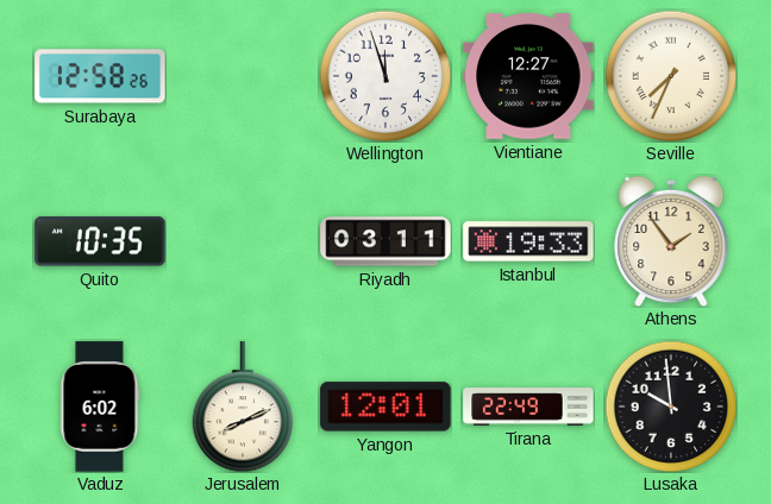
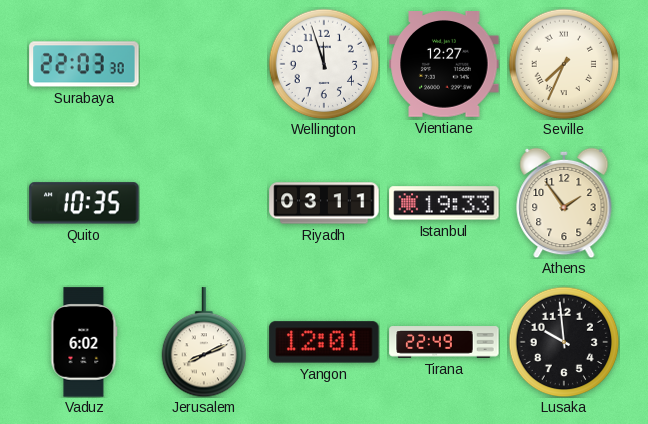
Surabaya: 12:58 -> 22:03 (84, 64)
